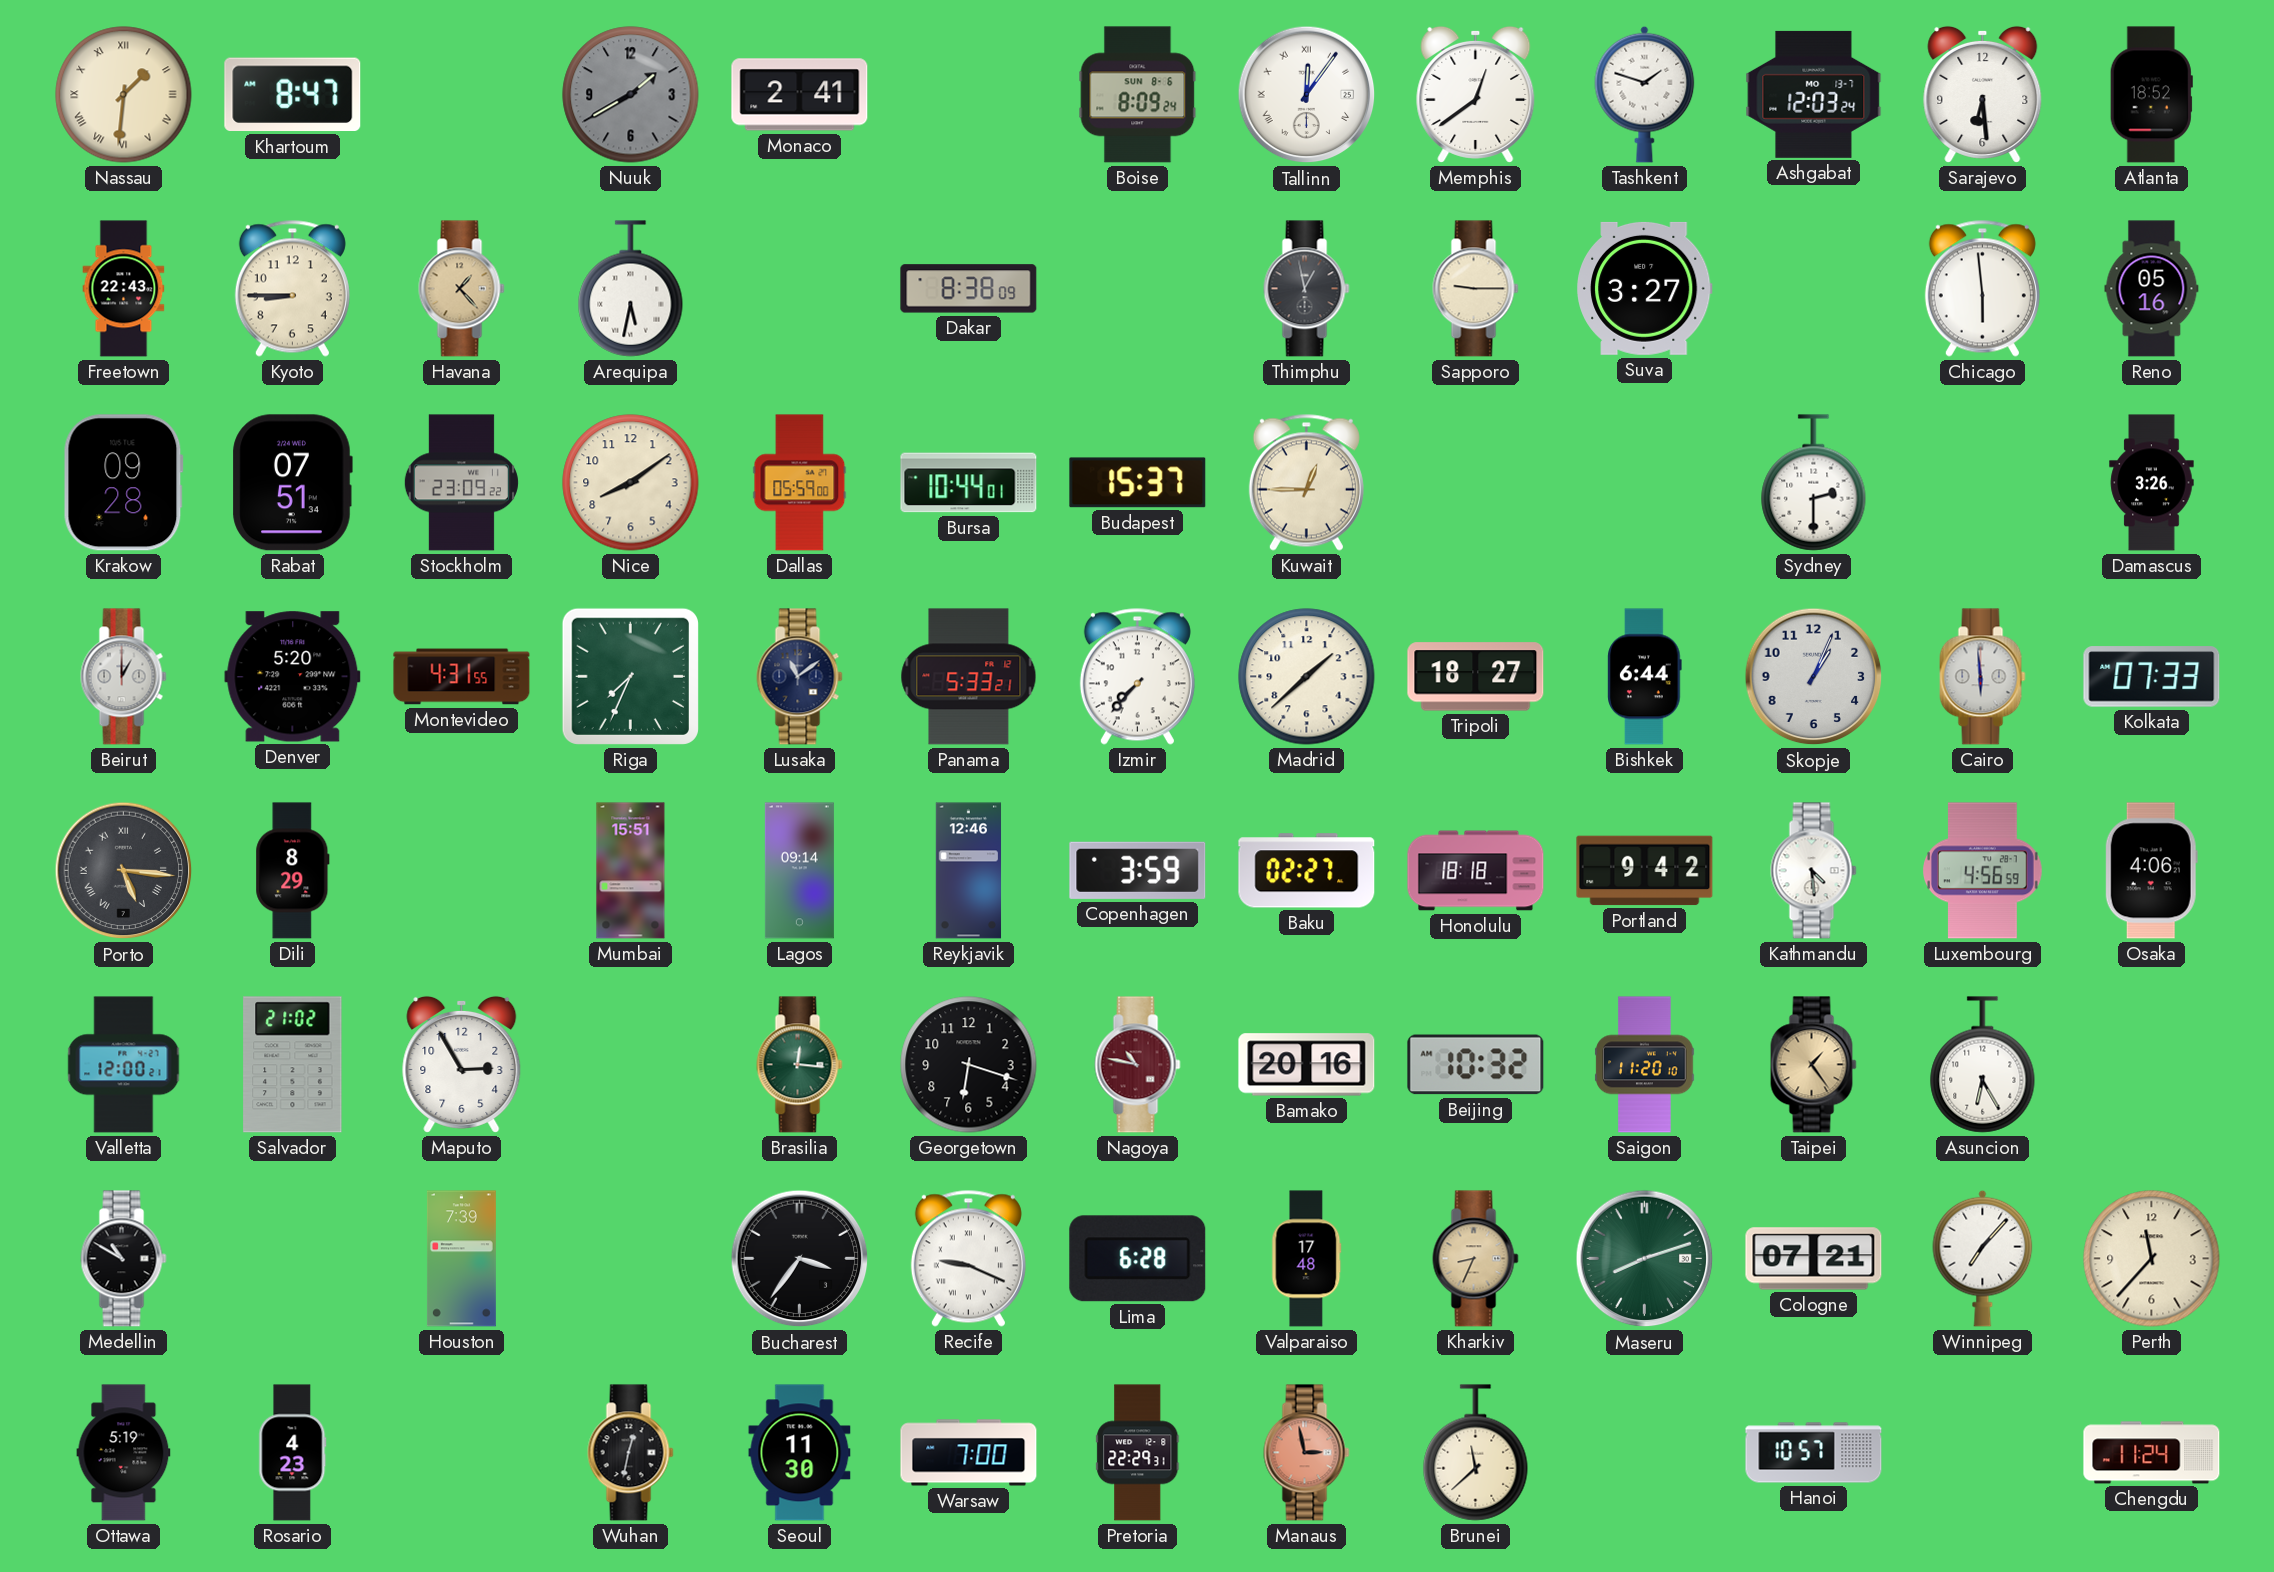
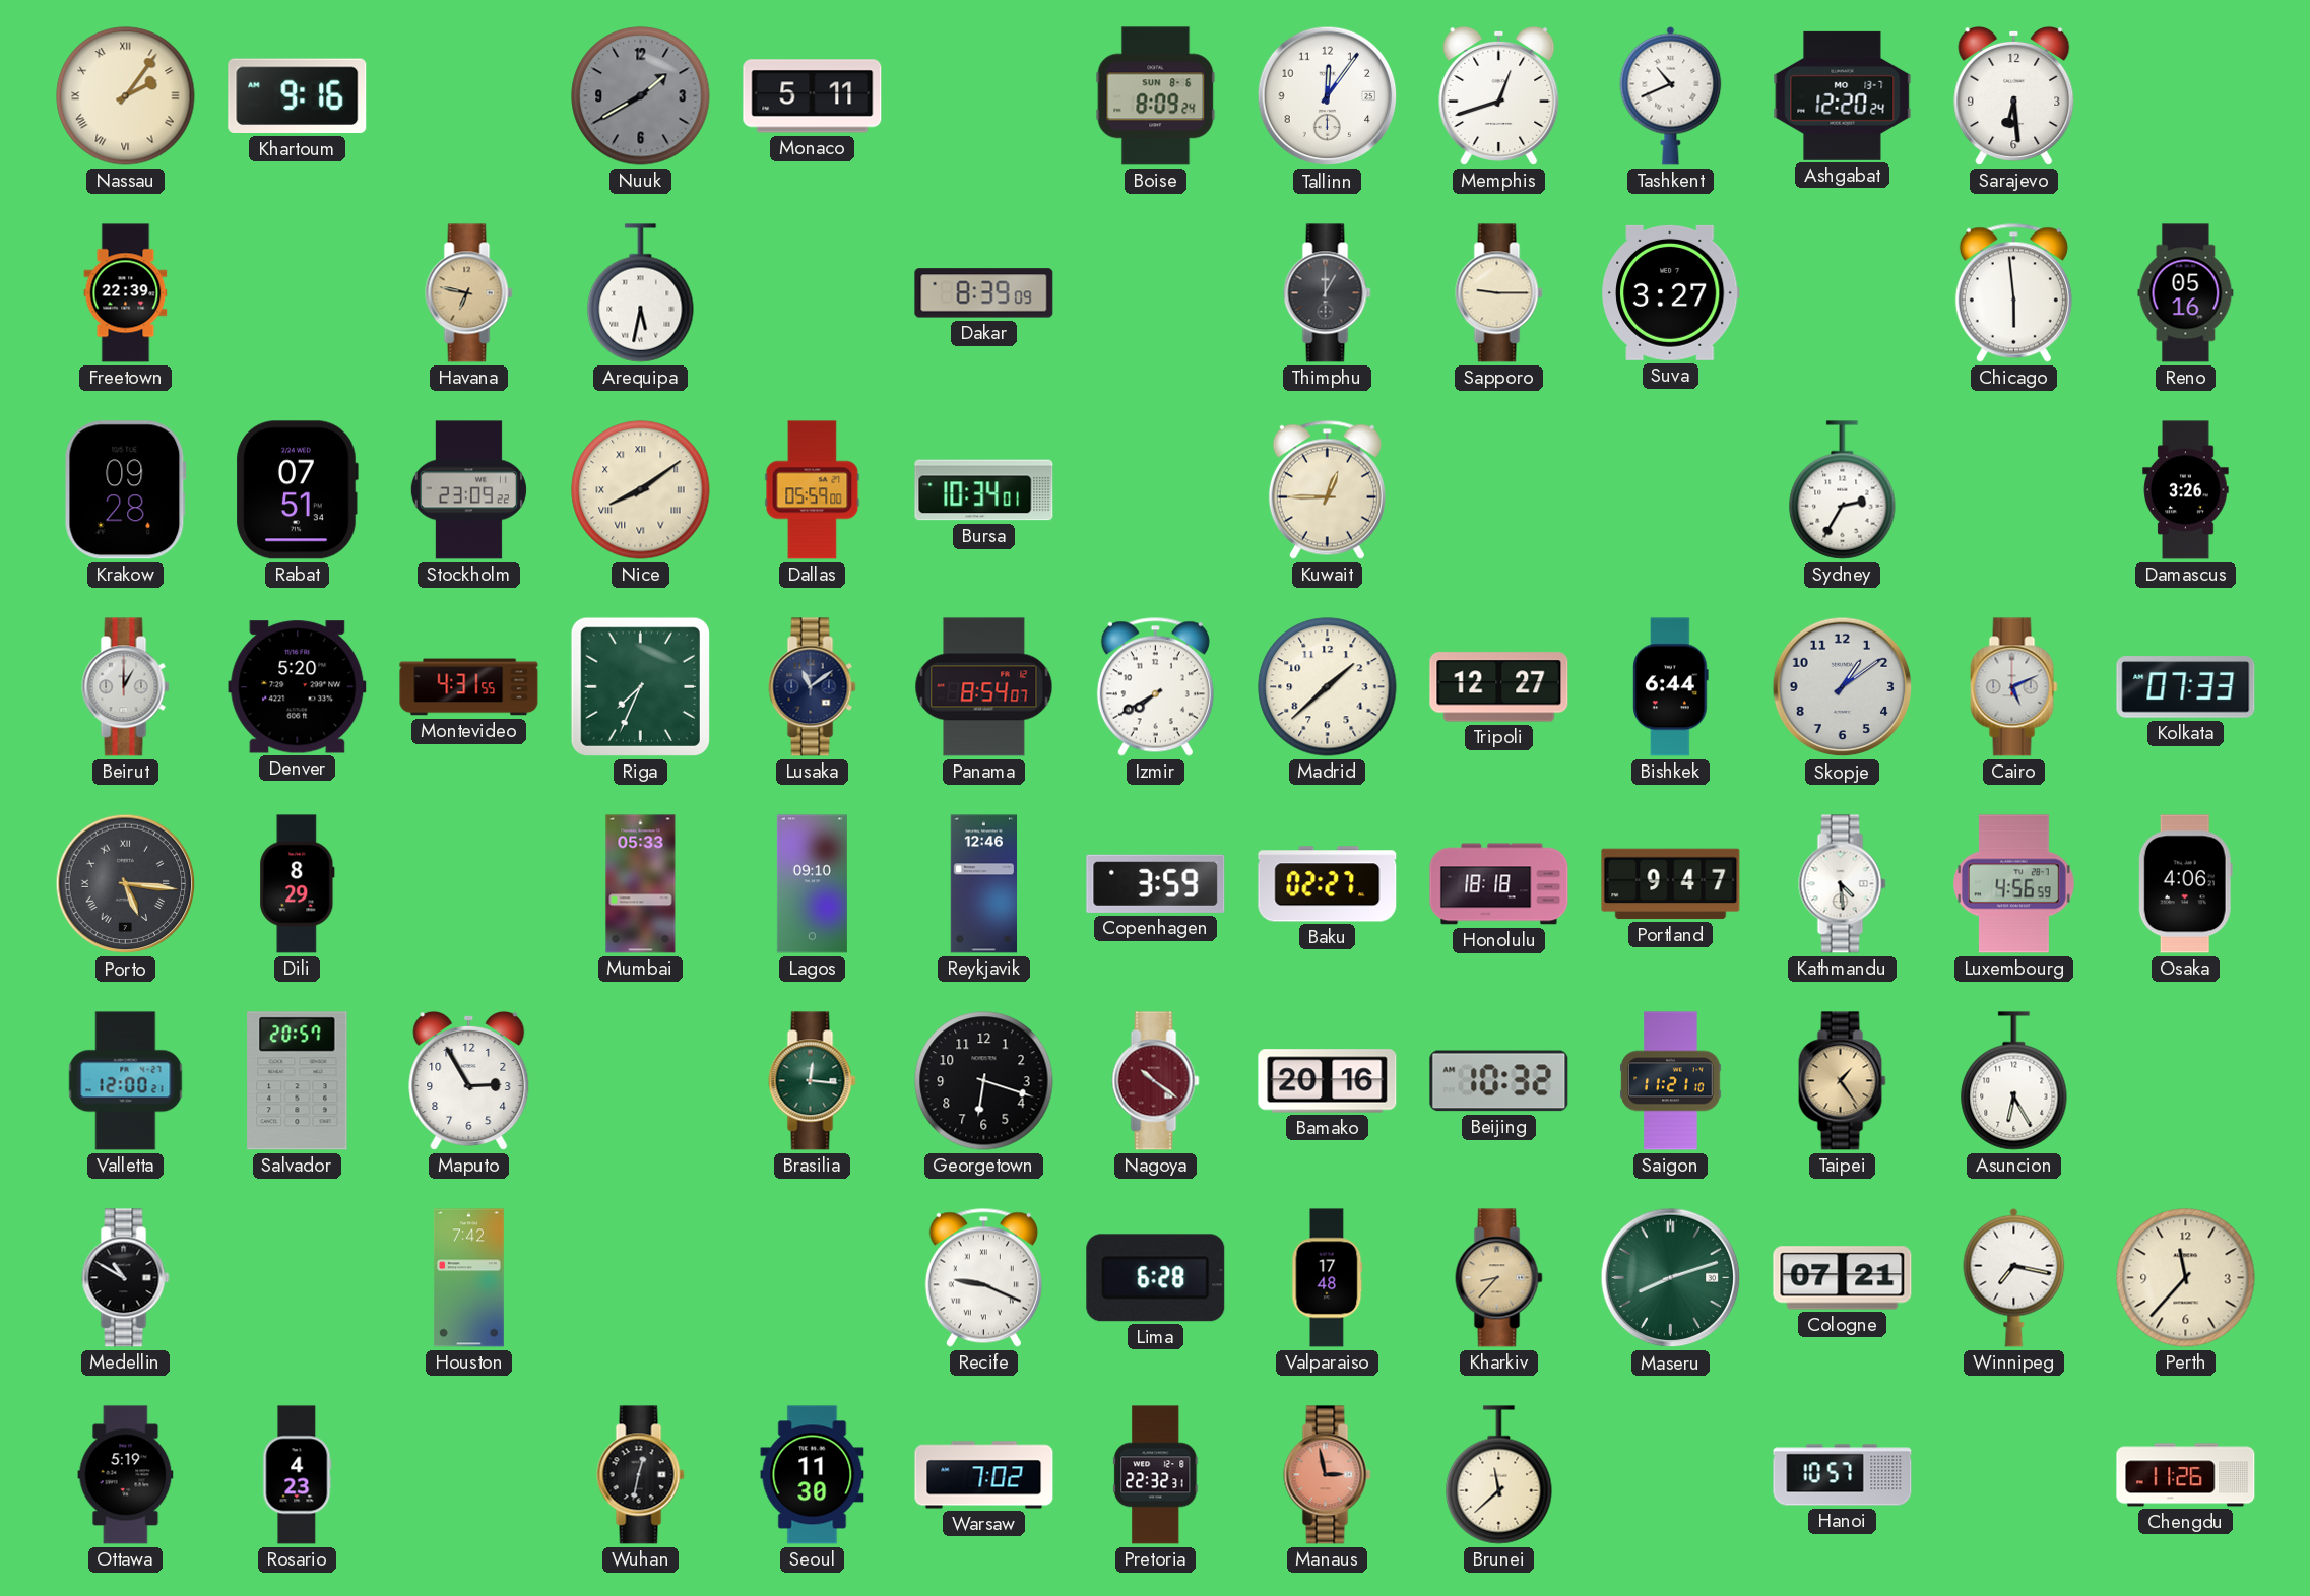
Nassau: 1:31 -> 2:06 (126, 96)
Khartoum: 8:47 -> 9:16 (298, 96)
Monaco: 2:41 -> 5:11 (813, 96)
Tallinn numerals: Roman -> Arabic (1328, 96)
Memphis: 12:39 -> 12:42 (1499, 95)
Tashkent: 1:48 -> 10:41 (1671, 95)
Ashgabat: 12:03 -> 12:20 (1843, 95)
Atlanta: 18:52 -> none (2151, 95)
Freetown: 22:43 -> 22:39 (126, 293)
Kyoto: 8:45 -> none (292, 288)
Havana: 1:23 -> 6:47 (469, 293)
Dakar: 8:38 -> 8:39 (984, 293)
Thimphu: 12:58 -> 1:00 (1328, 293)
Nice numerals: Arabic -> Roman (641, 490)
Bursa: 10:44 -> 10:34 (984, 490)
Budapest: 15:37 -> none (1138, 483)
Sydney: 2:30 -> 2:35 (1843, 490)
Panama: 5:33 -> 8:54 (984, 687)
Izmir: 7:37 -> 7:40 (1155, 686)
Tripoli: 18:27 -> 12:27 (1499, 687)
Skopje: 1:04 -> 1:09 (1843, 687)
Cairo: 5:59 -> 5:11 (2014, 687)
Mumbai: 15:51 -> 05:33 (641, 884)
Lagos: 09:14 -> 09:10 (812, 884)
Portland: 9:42 -> 9:47 (1671, 884)
Salvador: 21:02 -> 20:57 (298, 1081)
Nagoya: 10:47 -> 10:21 (1156, 1081)
Saigon: 11:20 -> 11:21 (1671, 1081)
Houston: 7:39 -> 7:42 (468, 1278)
Bucharest: 3:36 -> none (800, 1259)
Kharkiv: 8:34 -> 8:37 (1499, 1278)
Winnipeg: 7:07 -> 7:17 (2014, 1277)
Warsaw: 7:00 -> 7:02 (984, 1475)
Pretoria: 22:29 -> 22:32 (1156, 1475)
Chengdu: 11:24 -> 11:26 (2186, 1475)
